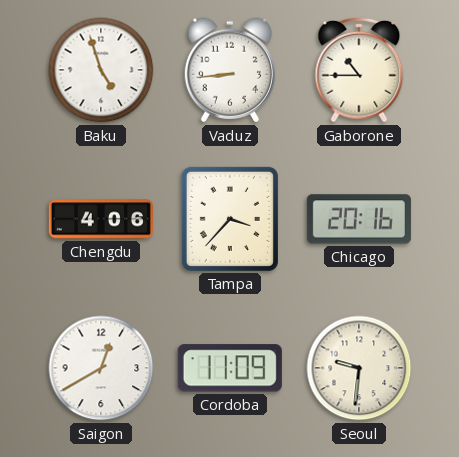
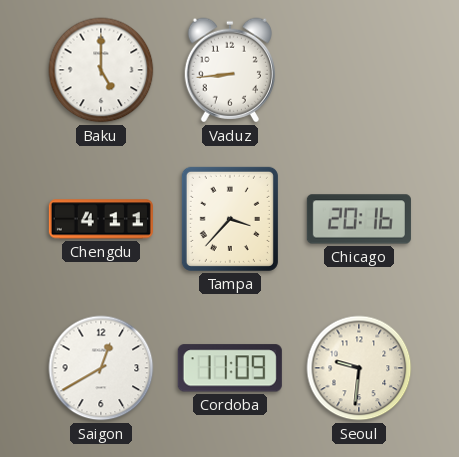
Baku: 4:57 -> 5:00 (101, 70)
Gaborone: 10:45 -> none (359, 70)
Chengdu: 4:06 -> 4:11 (101, 219)
